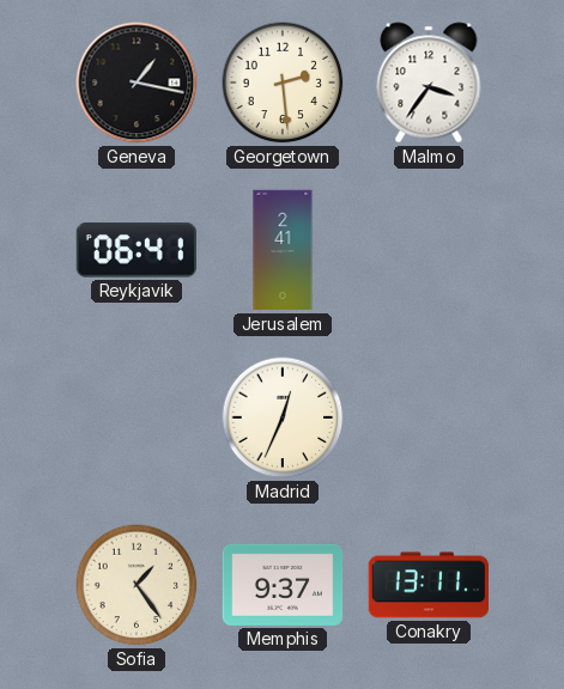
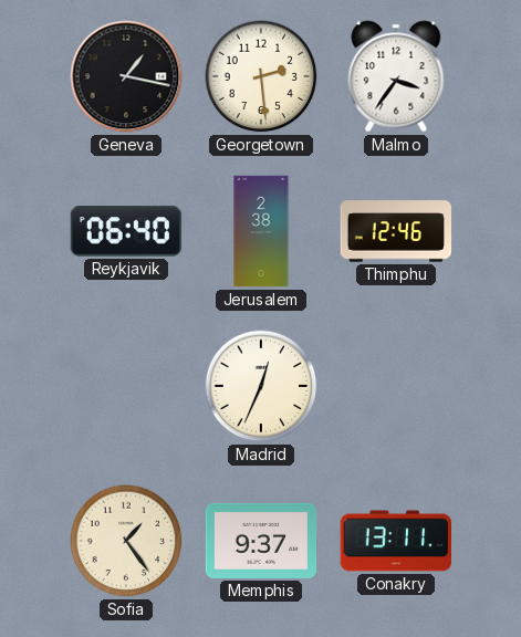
Reykjavik: 06:41 -> 06:40 (125, 231)
Jerusalem: 2:41 -> 2:38 (261, 231)
Thimphu: none -> 12:46 (396, 231)
